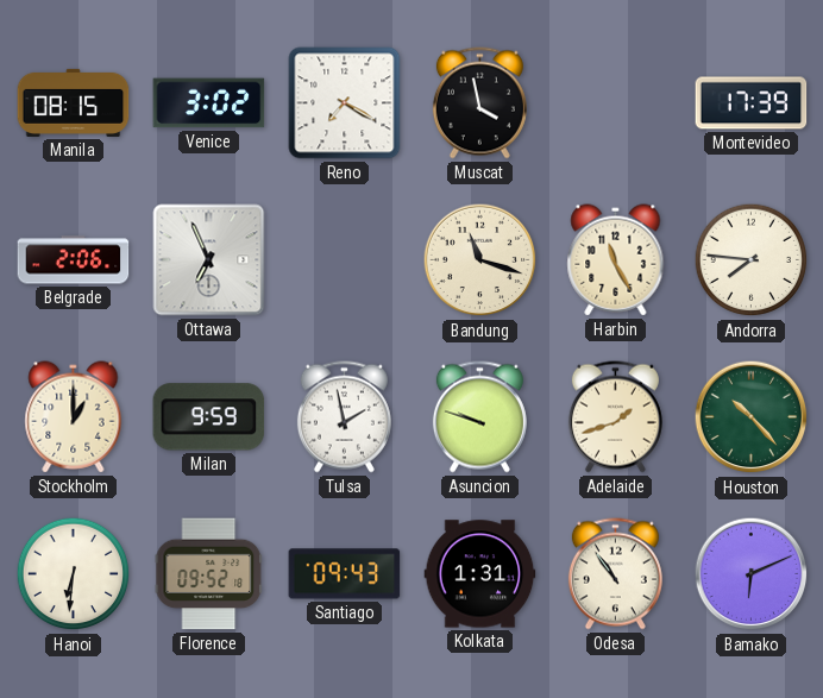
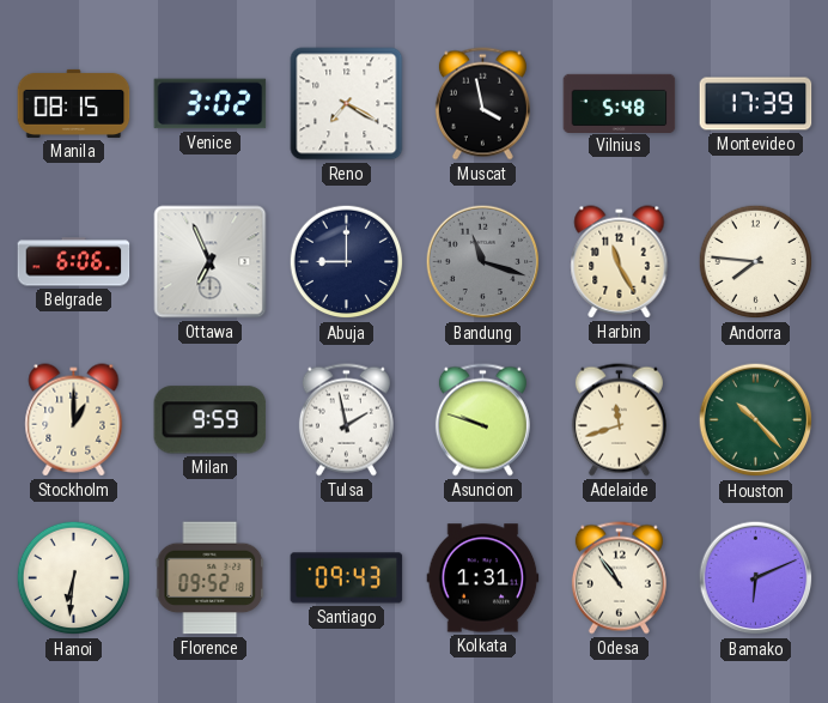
Vilnius: none -> 5:48 (620, 103)
Belgrade: 2:06 -> 6:06 (74, 262)
Abuja: none -> 9:00 (347, 262)
Bandung dial: cream -> grey (483, 262)
Adelaide: 1:42 -> 11:42 (619, 420)
